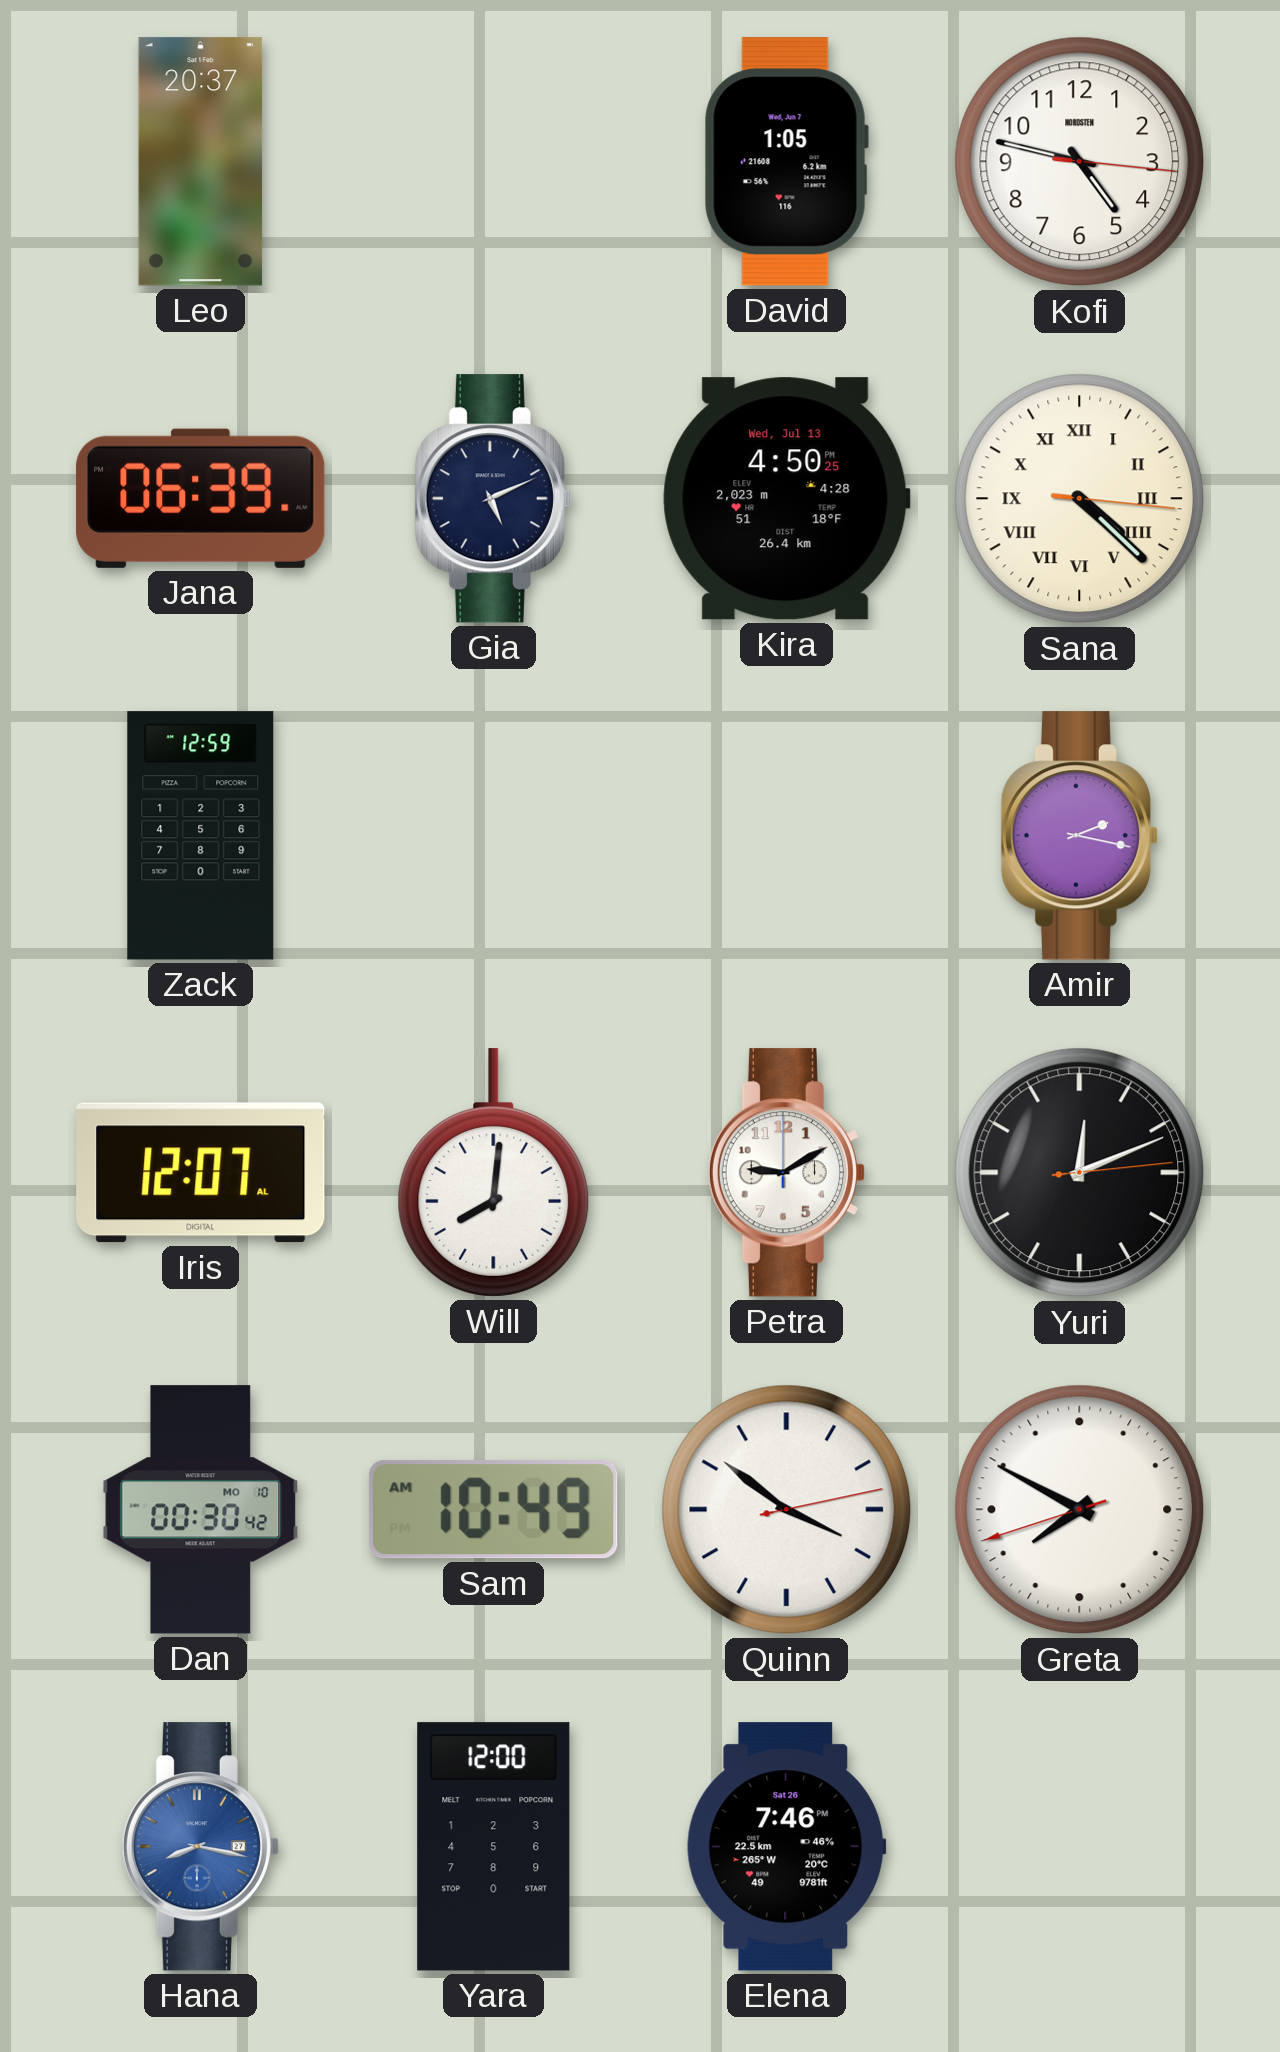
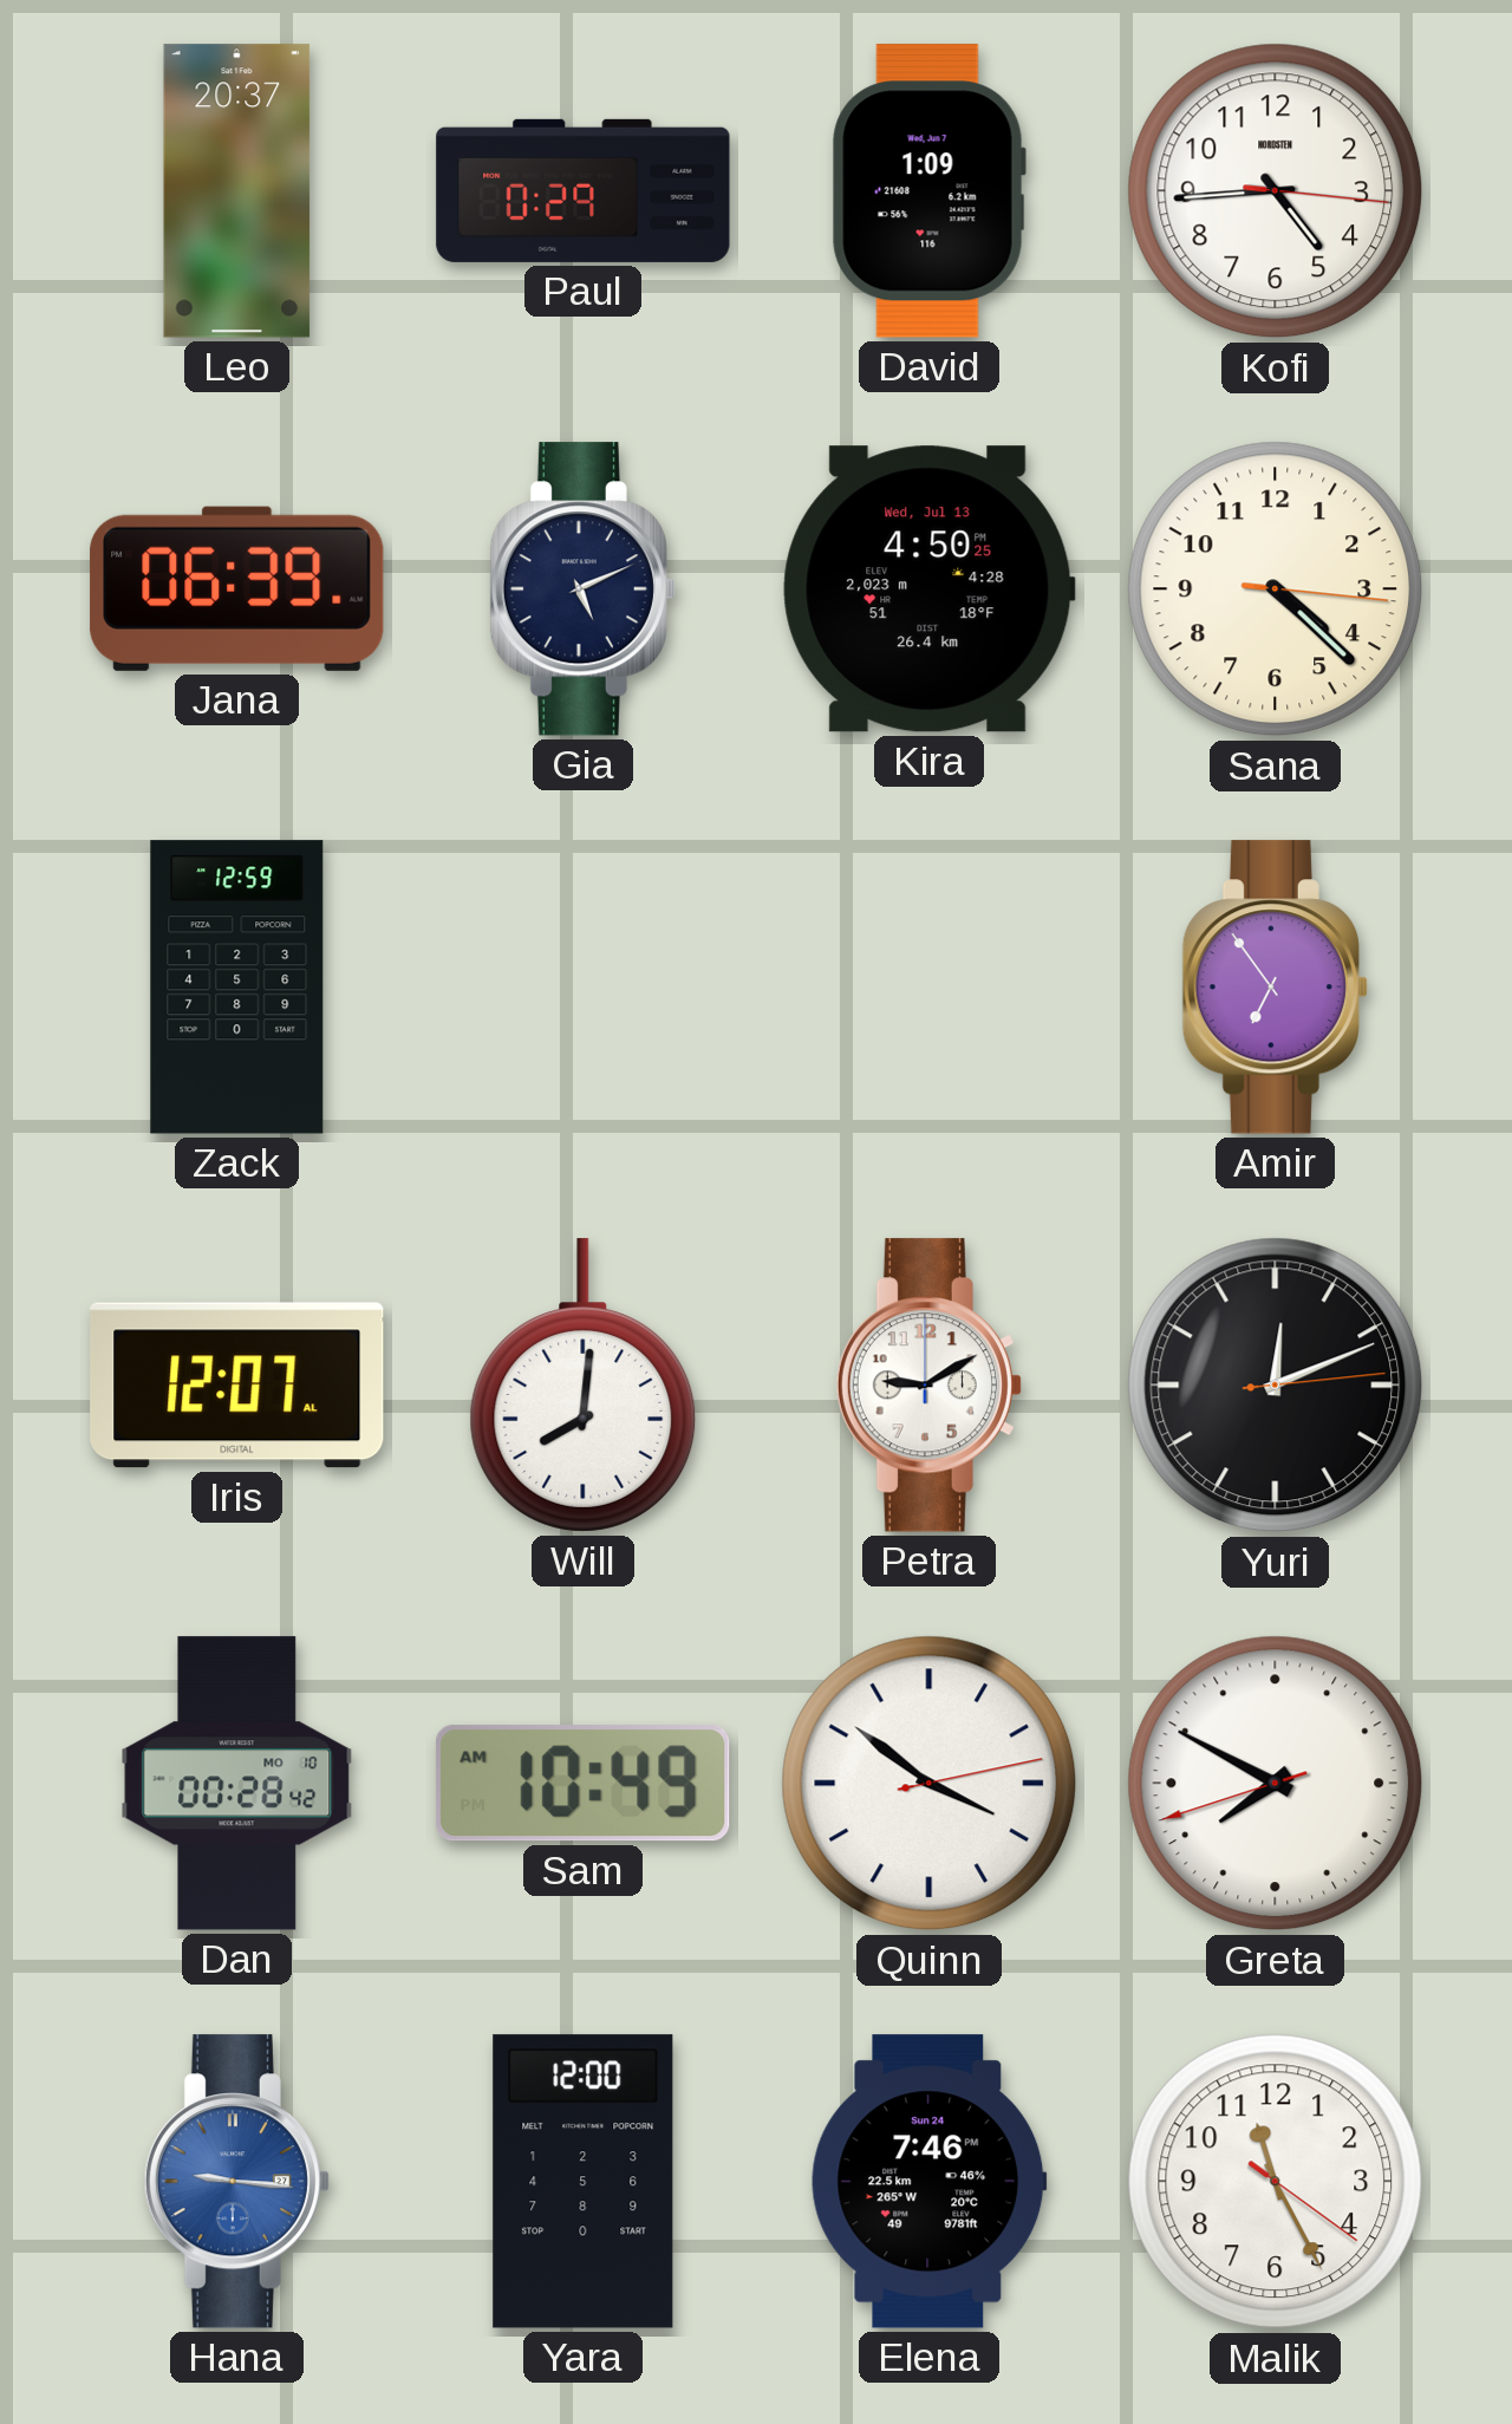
Paul: none -> 0:29 (584, 190)
David: 1:05 -> 1:09 (928, 191)
Kofi: 4:47 -> 4:44 (1276, 191)
Sana numerals: Roman -> Arabic (1276, 589)
Amir: 2:17 -> 6:54 (1275, 988)
Dan: 00:30 -> 00:28 (237, 1784)
Hana: 8:17 -> 9:16 (236, 2182)
Elena date: Sat 26 -> Sun 24 (930, 2182)
Malik: none -> 11:25 (1276, 2182)
